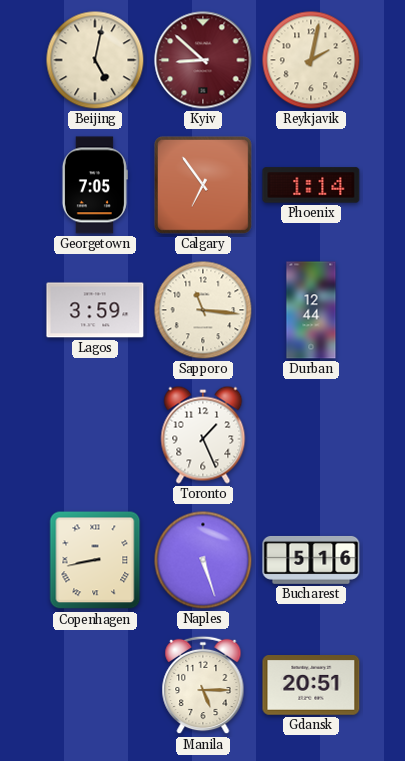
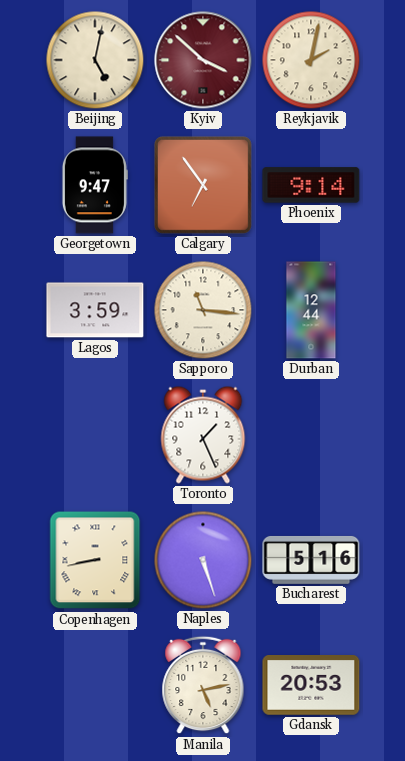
Kyiv: 8:52 -> 3:52 (203, 60)
Georgetown: 7:05 -> 9:47 (94, 185)
Phoenix: 1:14 -> 9:14 (311, 185)
Manila: 5:15 -> 5:13 (203, 685)
Gdansk: 20:51 -> 20:53 (311, 686)
